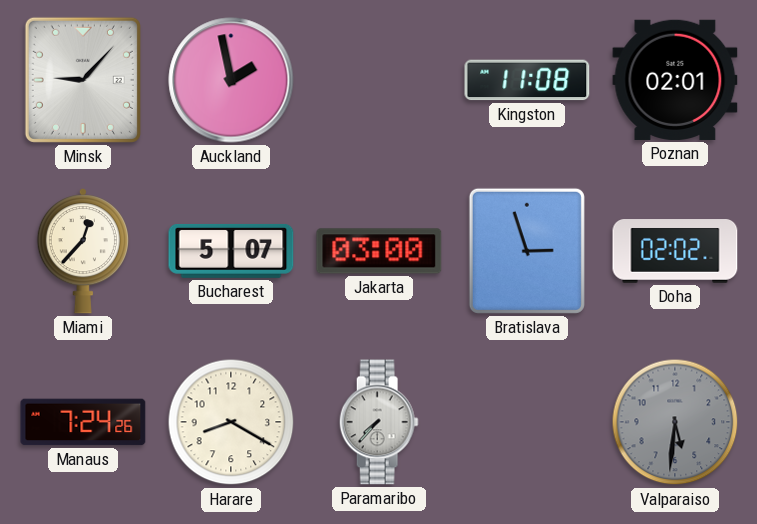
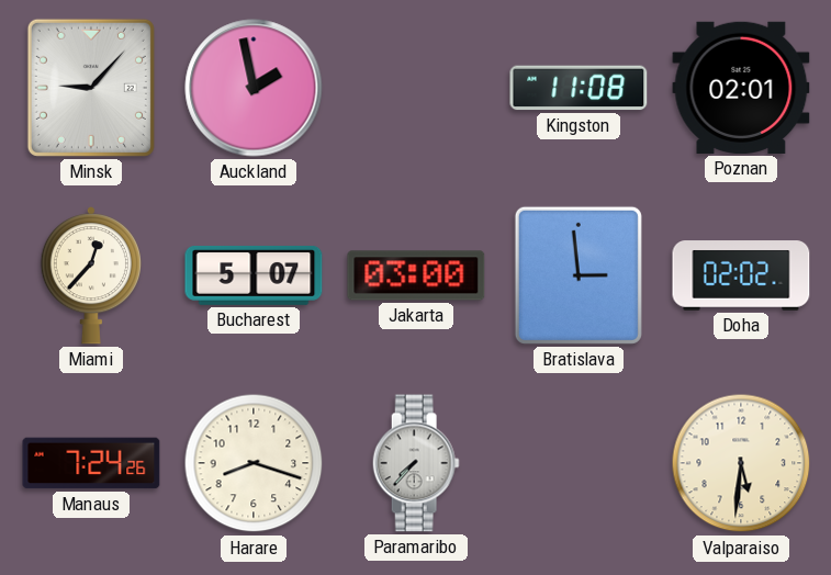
Bratislava: 2:57 -> 2:59 (579, 275)
Harare: 8:20 -> 8:18 (254, 463)
Valparaiso dial: grey -> cream (741, 463)
